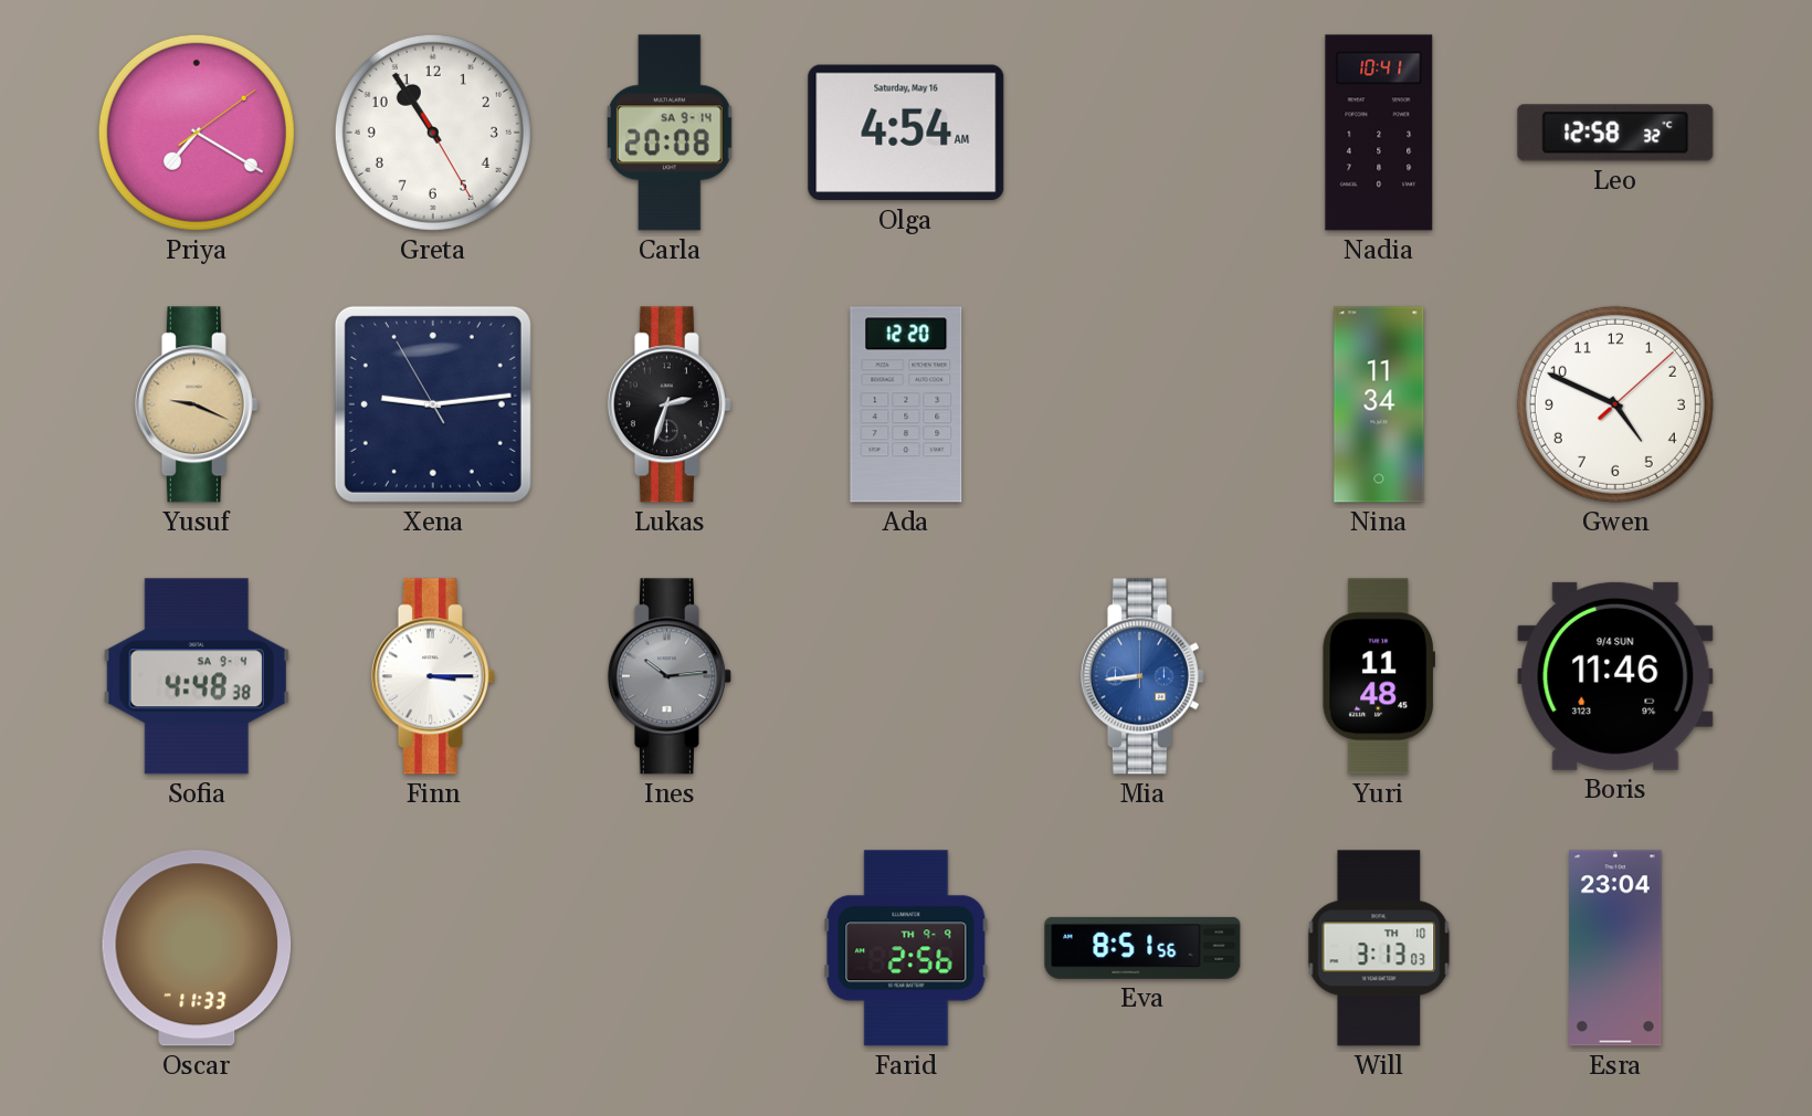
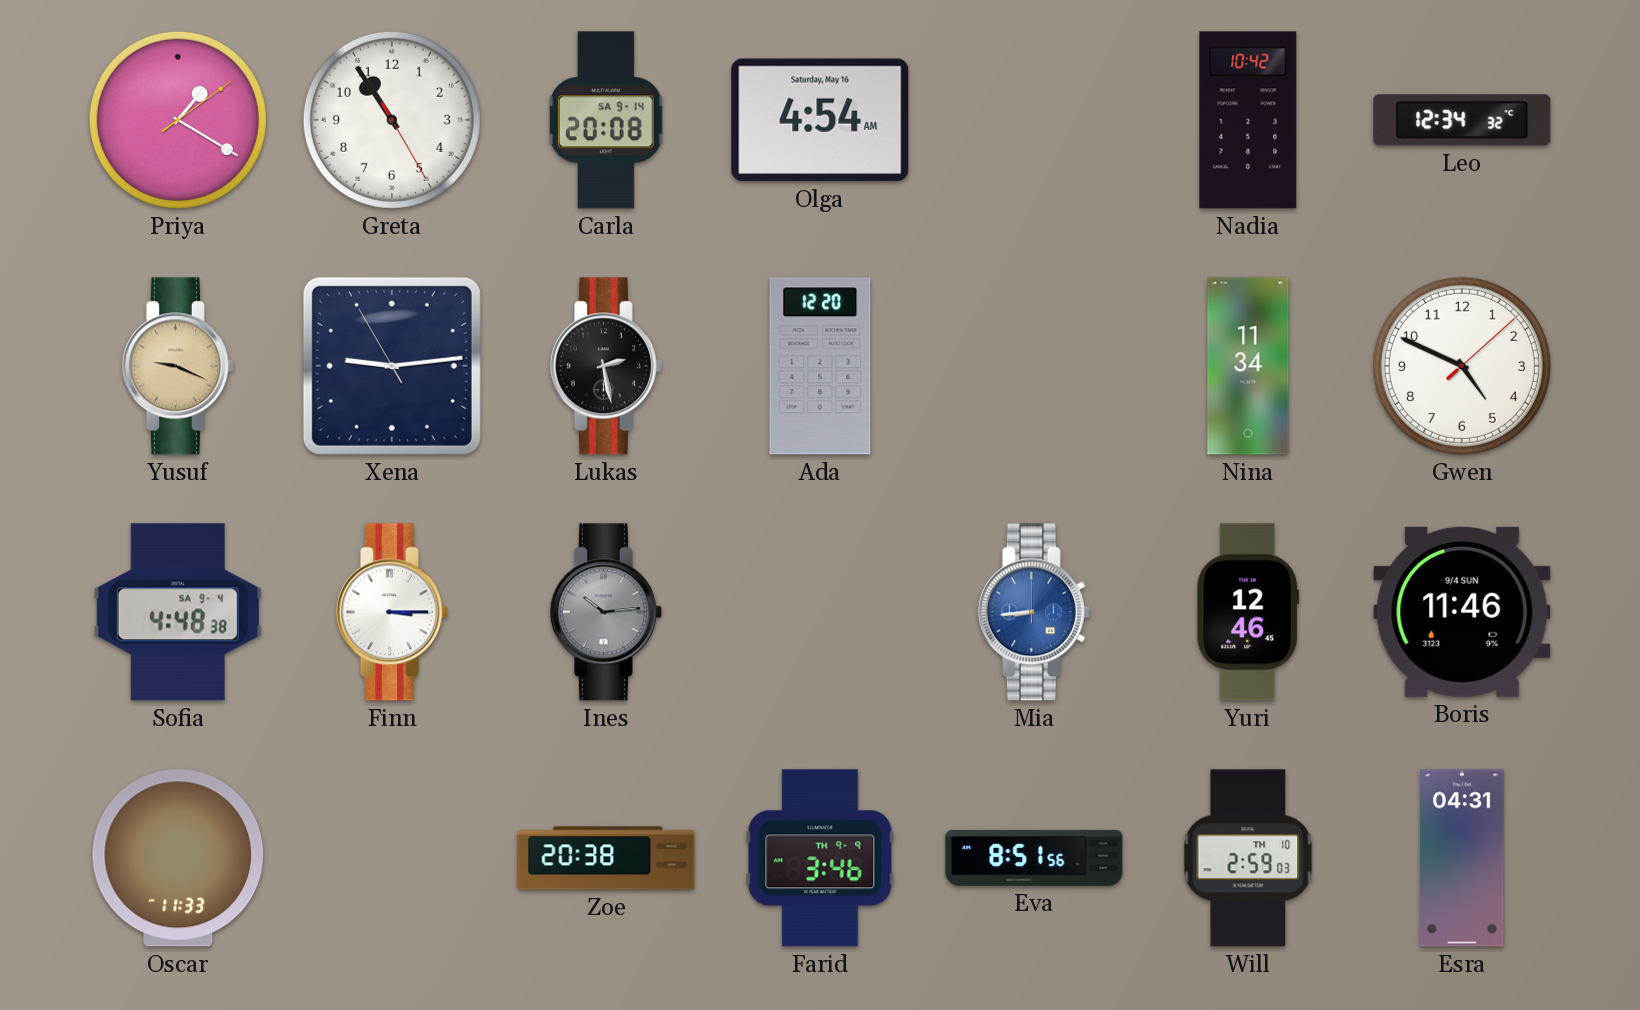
Priya: 7:20 -> 1:20 (178, 120)
Nadia: 10:41 -> 10:42 (1248, 120)
Leo: 12:58 -> 12:34 (1462, 120)
Lukas: 2:33 -> 2:28 (606, 366)
Yuri: 11:48 -> 12:46 (1248, 612)
Zoe: none -> 20:38 (606, 858)
Farid: 2:56 -> 3:46 (820, 858)
Will: 3:13 -> 2:59 (1248, 858)
Esra: 23:04 -> 04:31 (1462, 858)
